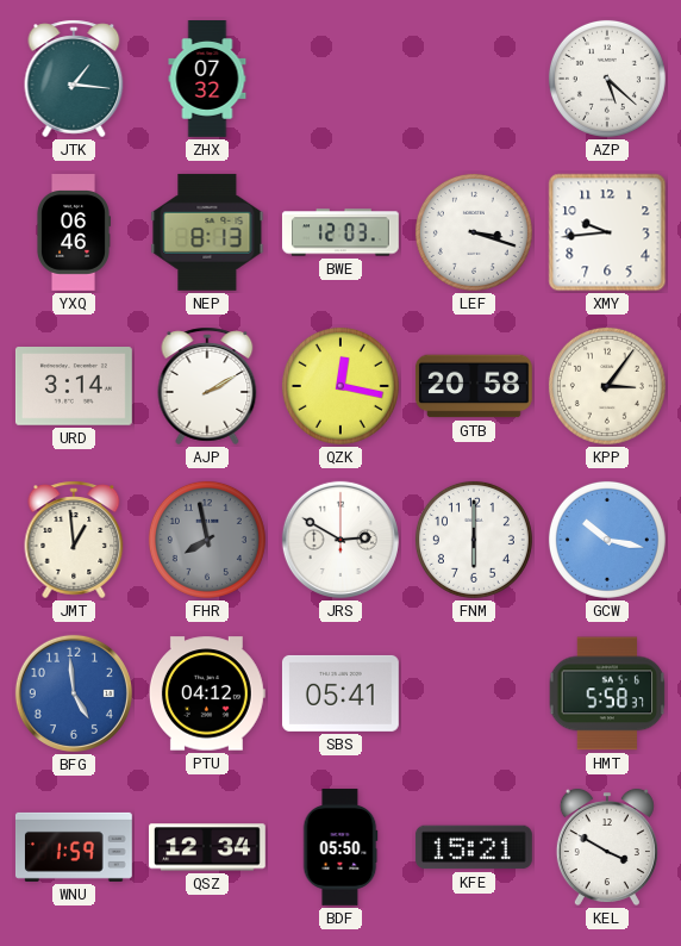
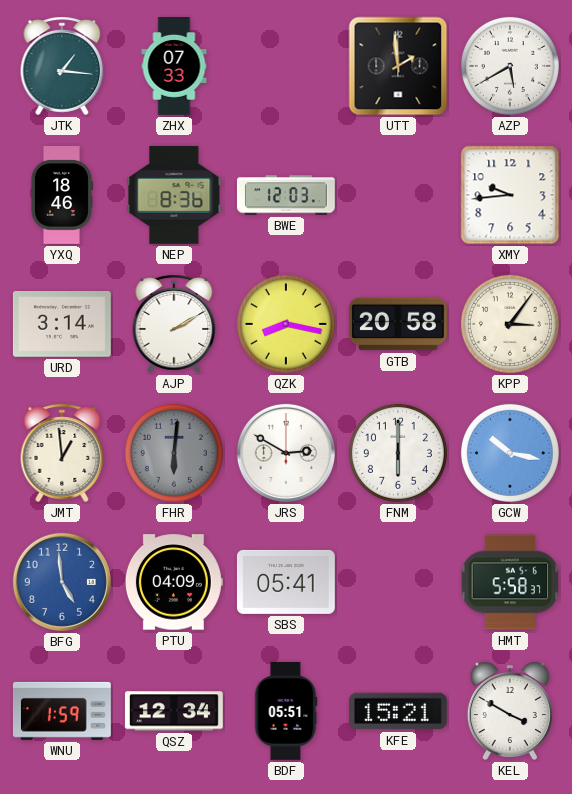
ZHX: 07:32 -> 07:33 (174, 67)
UTT: none -> 1:59 (398, 66)
AZP: 5:22 -> 5:40 (510, 66)
YXQ: 06:46 -> 18:46 (61, 196)
NEP: 8:13 -> 8:36 (174, 195)
LEF: 3:18 -> none (474, 232)
QZK: 12:17 -> 8:17 (286, 324)
FHR: 7:58 -> 6:01 (174, 453)
PTU: 04:12 -> 04:09 (174, 582)
BDF: 05:50 -> 05:51 (286, 711)
